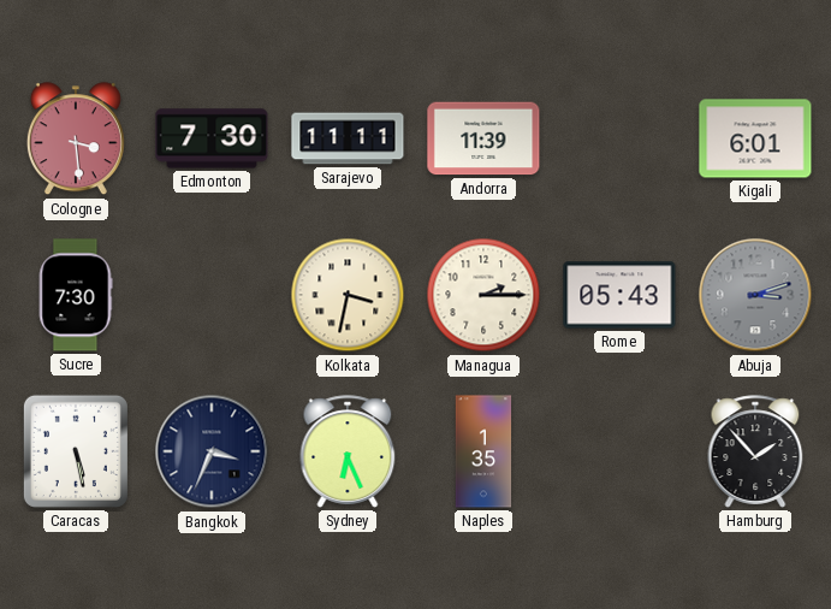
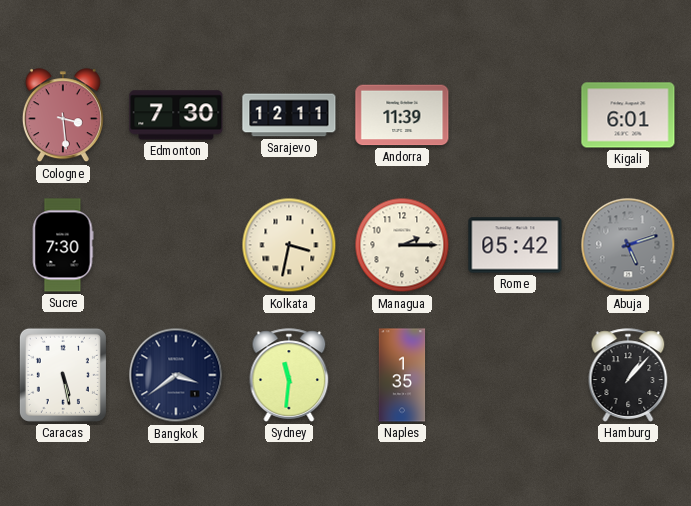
Sarajevo: 11:11 -> 12:11 (289, 115)
Rome: 05:43 -> 05:42 (515, 245)
Abuja: 3:12 -> 5:12 (628, 245)
Bangkok: 3:34 -> 3:39 (176, 375)
Sydney: 6:26 -> 11:31 (289, 375)
Hamburg: 1:53 -> 1:07 (628, 375)
